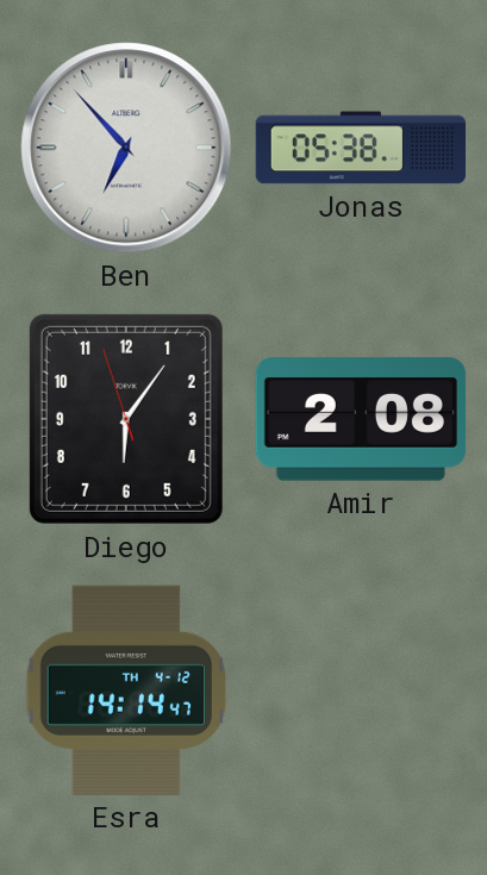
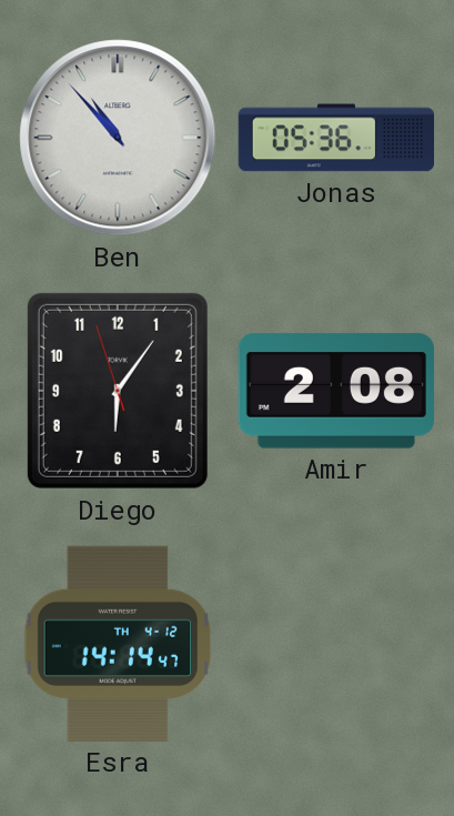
Ben: 6:53 -> 10:53 (118, 138)
Jonas: 05:38 -> 05:36 (335, 138)
